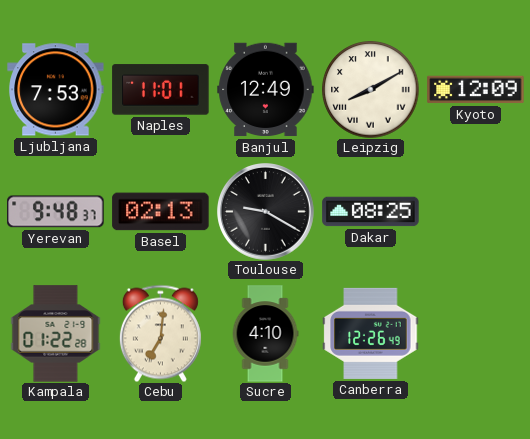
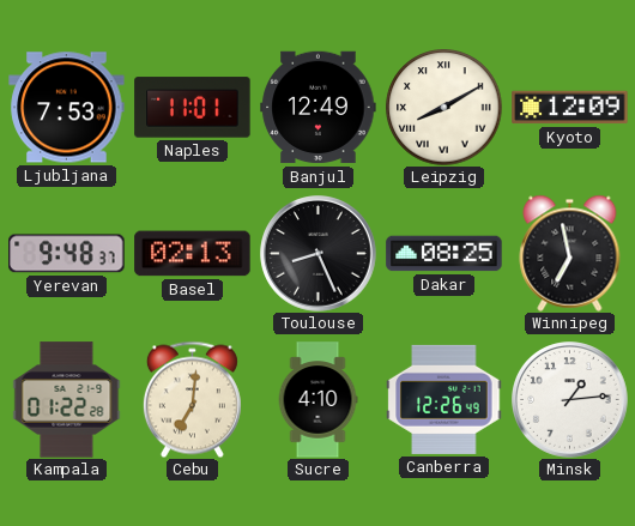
Toulouse: 9:20 -> 8:26 (319, 254)
Winnipeg: none -> 6:58 (570, 253)
Minsk: none -> 1:14 (570, 400)
